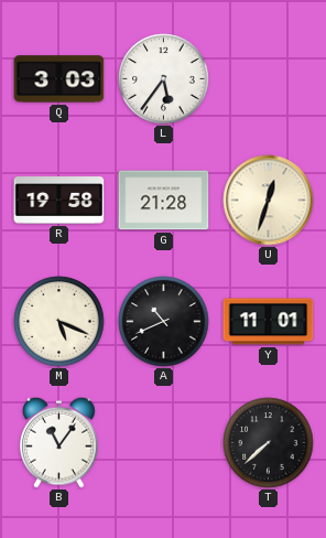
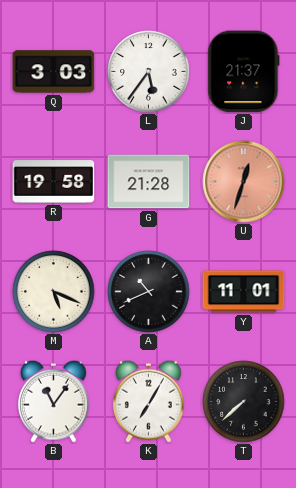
J: none -> 21:37 (244, 72)
U dial: cream -> salmon (244, 182)
K: none -> 7:05 (148, 401)
